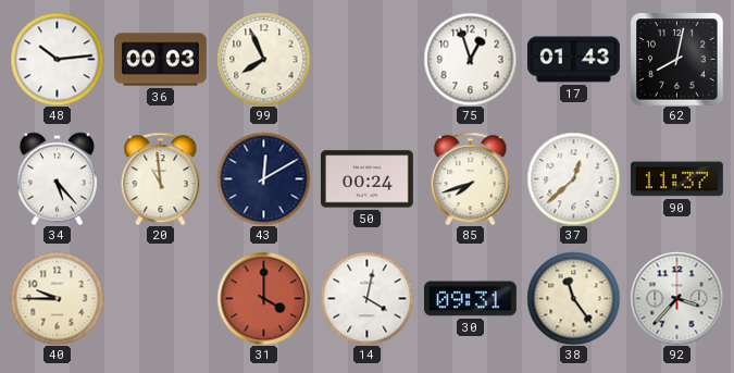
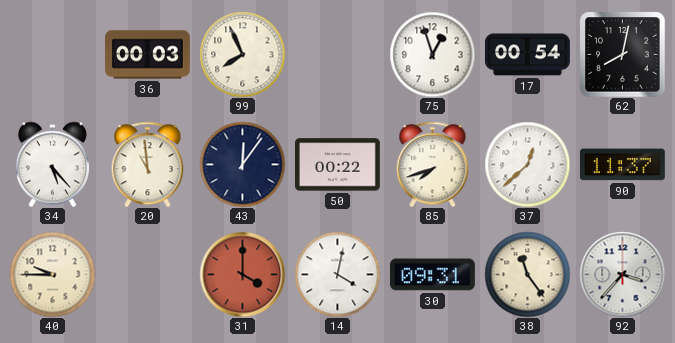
48: 10:14 -> none (57, 59)
17: 01:43 -> 00:54 (527, 55)
43: 12:10 -> 12:06 (242, 164)
50: 00:24 -> 00:22 (337, 165)
